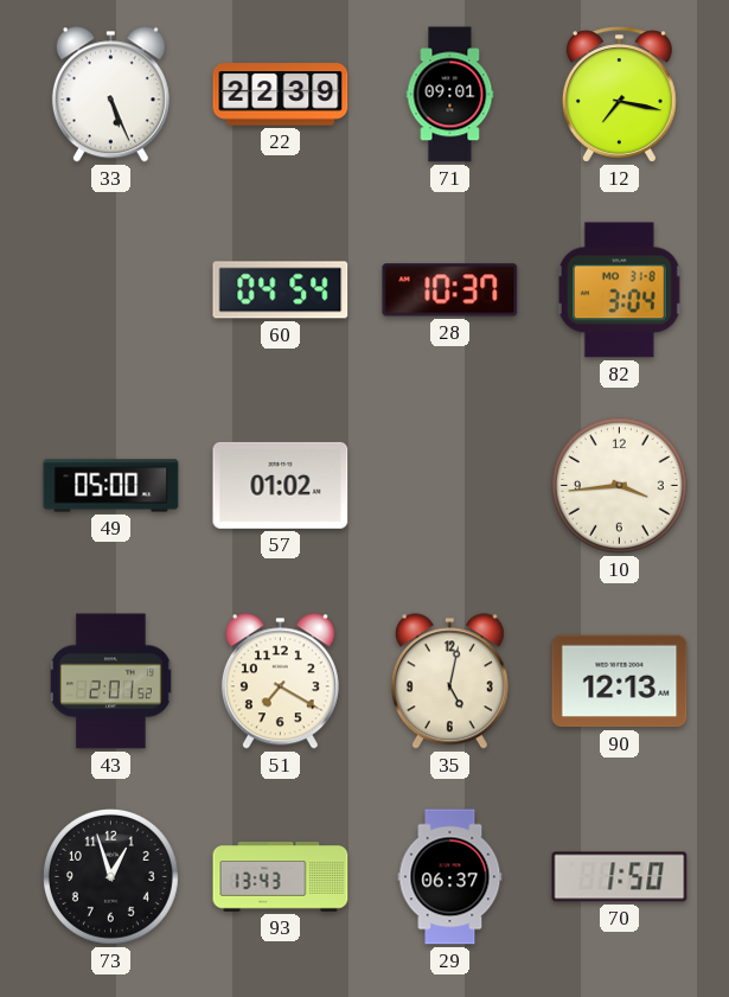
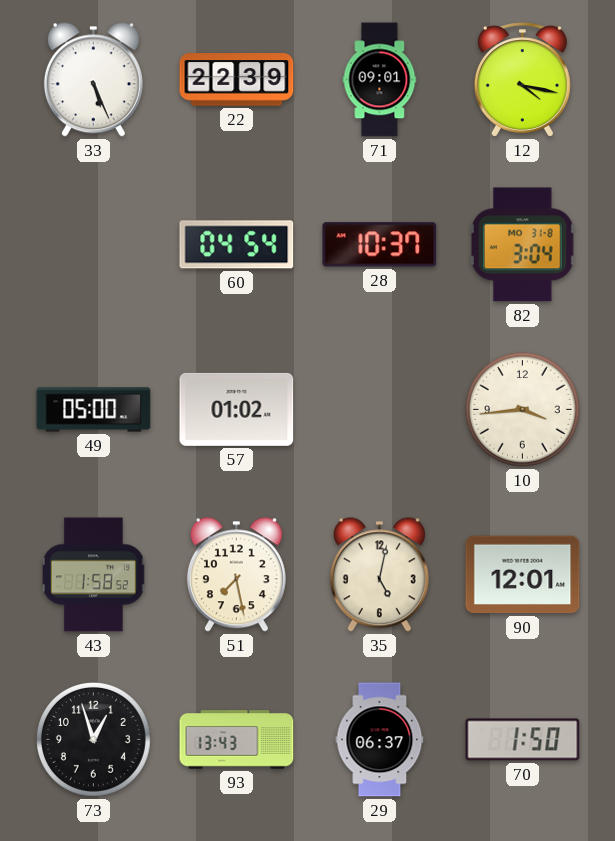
12: 7:17 -> 4:17 (522, 80)
43: 2:01 -> 1:58 (93, 575)
51: 7:20 -> 7:28 (236, 575)
90: 12:13 -> 12:01 (523, 575)
